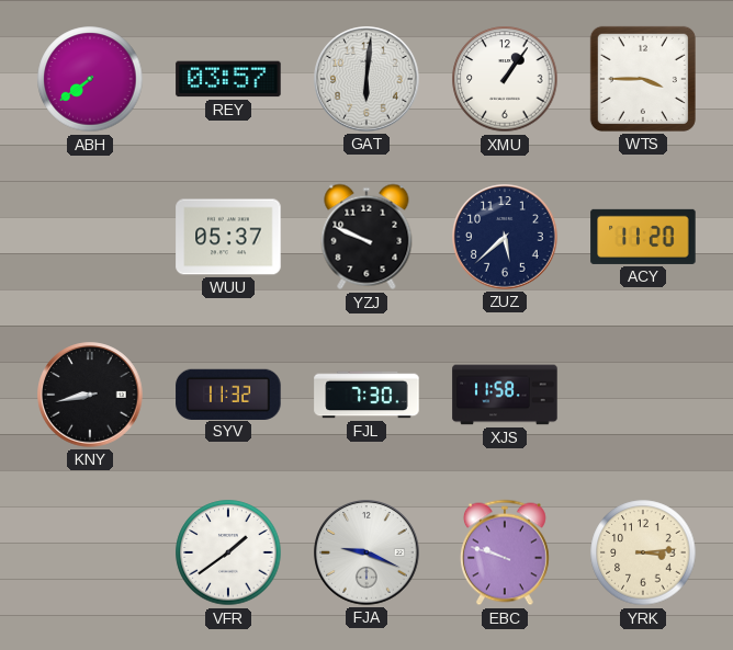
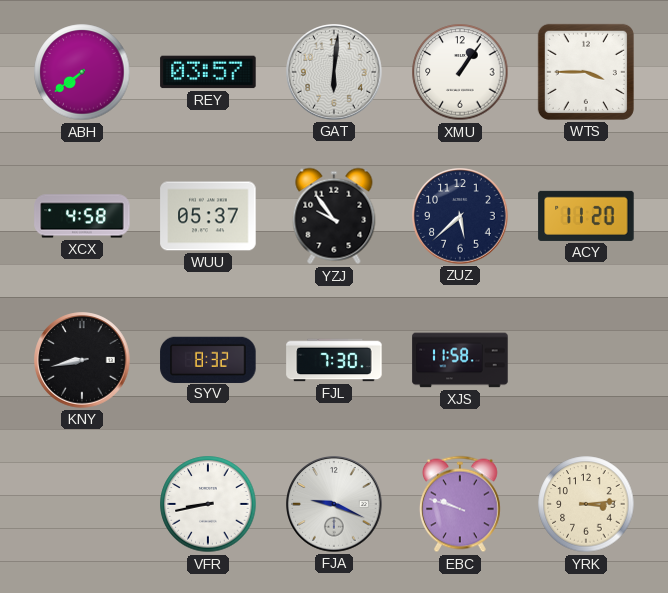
XCX: none -> 4:58 (82, 216)
YZJ: 9:49 -> 9:54 (334, 216)
SYV: 11:32 -> 8:32 (208, 359)
VFR: 1:39 -> 8:43 (208, 504)
